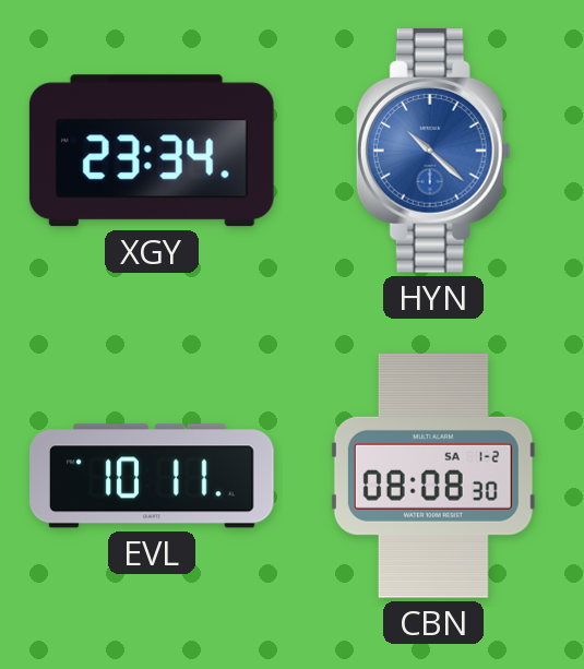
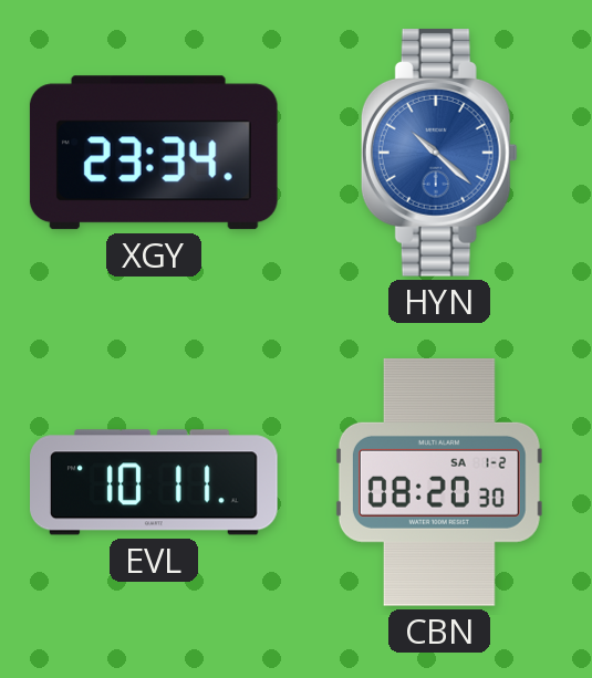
CBN: 08:08 -> 08:20 (439, 482)
